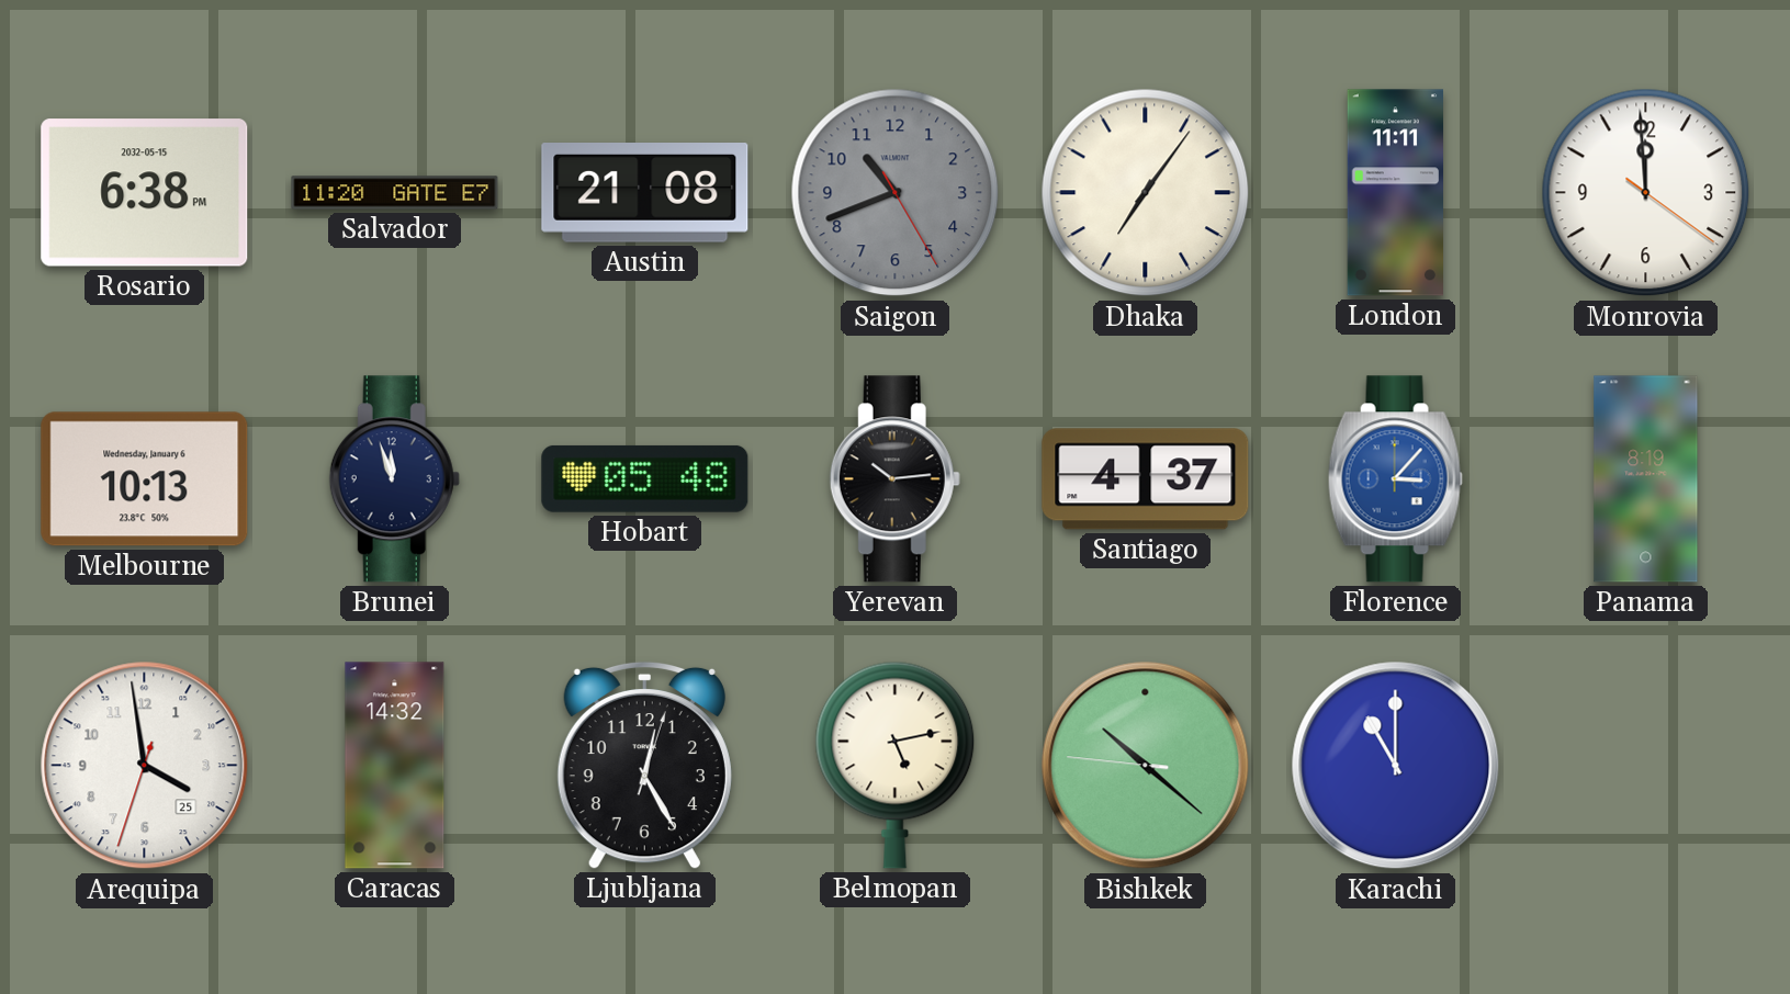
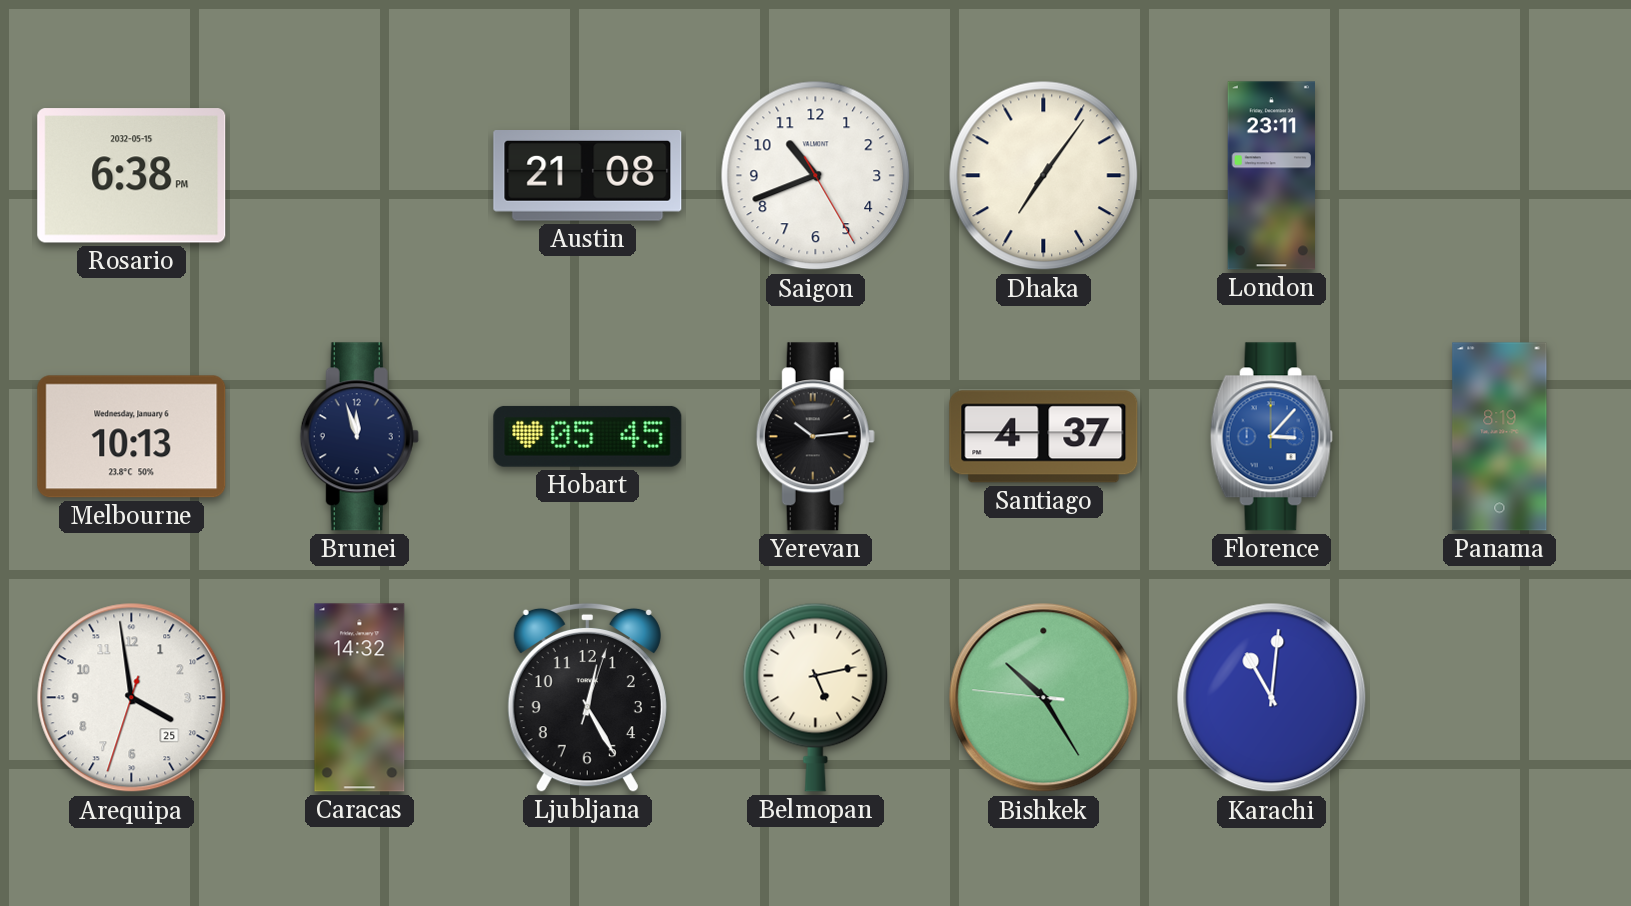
Salvador: 11:20 -> none (395, 193)
Saigon dial: grey -> white (816, 176)
London: 11:11 -> 23:11 (1271, 176)
Monrovia: 11:59 -> none (1646, 193)
Hobart: 05:48 -> 05:45 (588, 436)
Bishkek: 10:21 -> 10:24 (1044, 698)
Karachi: 11:00 -> 11:01 (1272, 698)
